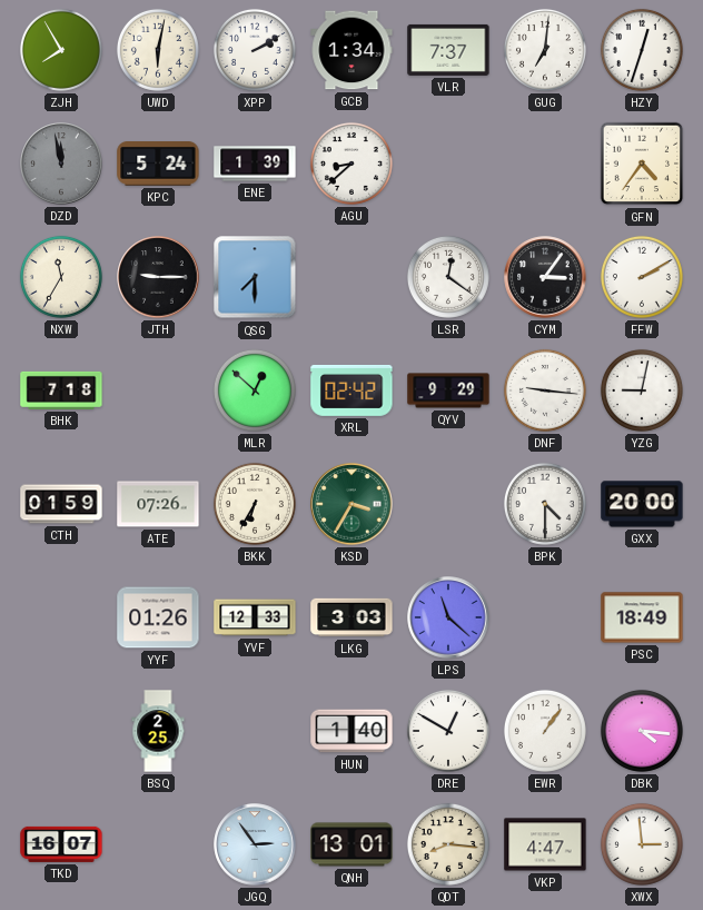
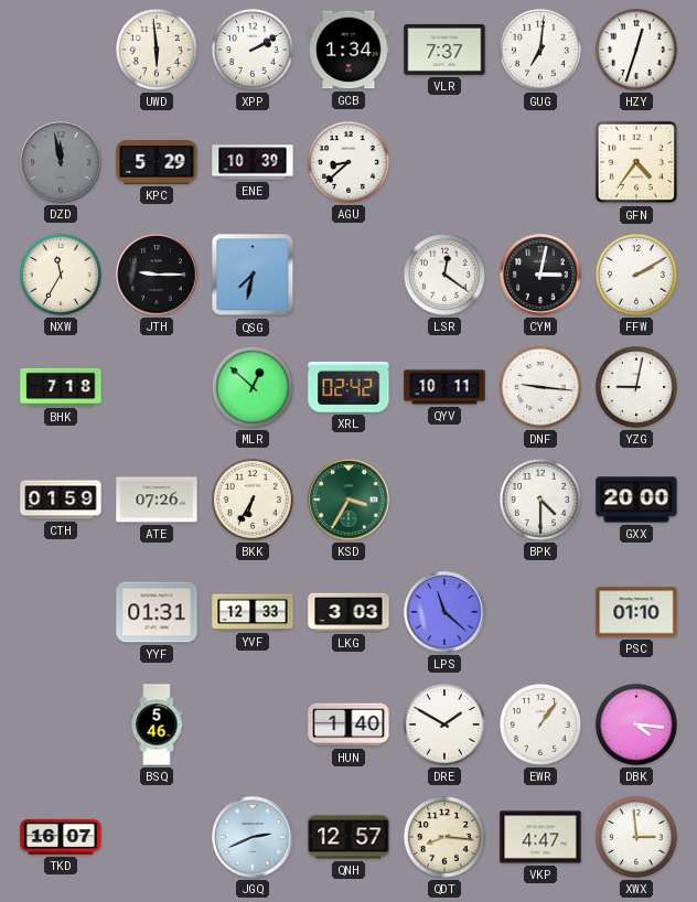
ZJH: 7:55 -> none (61, 50)
UWD: 6:02 -> 5:59 (157, 50)
KPC: 5:24 -> 5:29 (157, 163)
ENE: 1:39 -> 10:39 (253, 162)
QSG: 7:30 -> 7:32 (253, 275)
CYM: 3:06 -> 3:02 (540, 275)
QYV: 9:29 -> 10:11 (444, 387)
YYF: 01:26 -> 01:31 (157, 612)
PSC: 18:49 -> 01:10 (636, 612)
BSQ: 2:25 -> 5:46 (157, 724)
DRE: 12:50 -> 1:50 (444, 724)
JGQ: 2:54 -> 2:41 (253, 837)
QNH: 13:01 -> 12:57 (349, 837)
